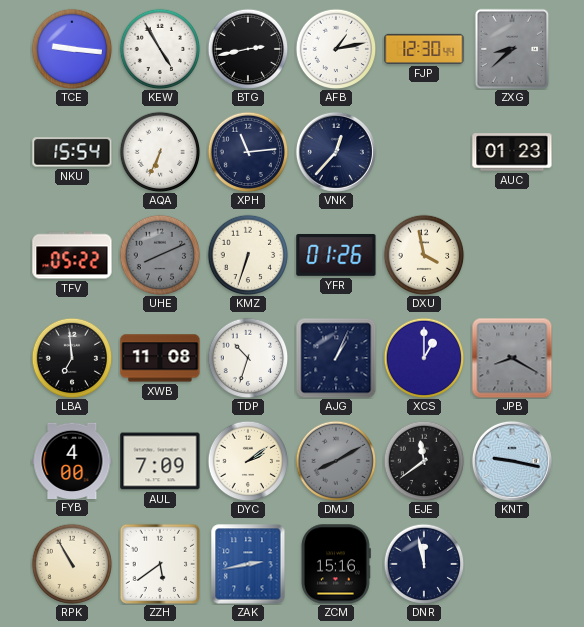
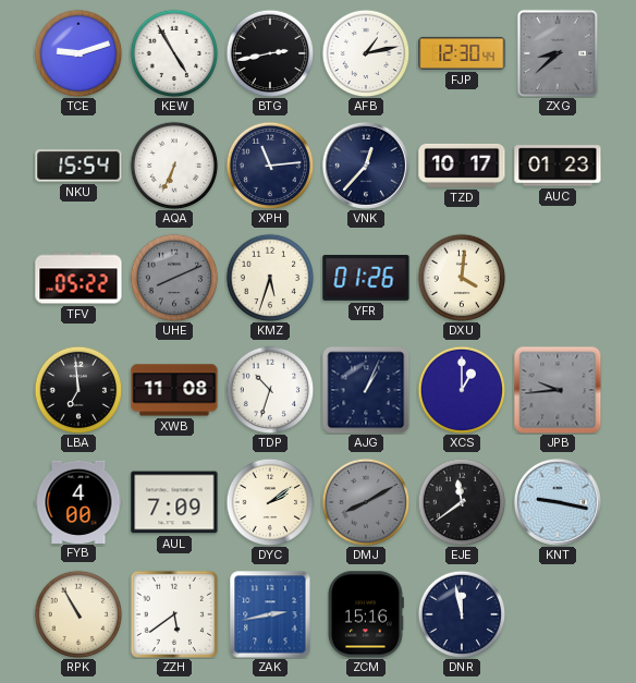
TCE: 9:16 -> 9:12 (78, 53)
TZD: none -> 10:17 (462, 166)
KMZ: 6:33 -> 5:33 (270, 278)
DXU: 3:58 -> 4:01 (462, 278)
JPB: 8:20 -> 9:44 (558, 390)
